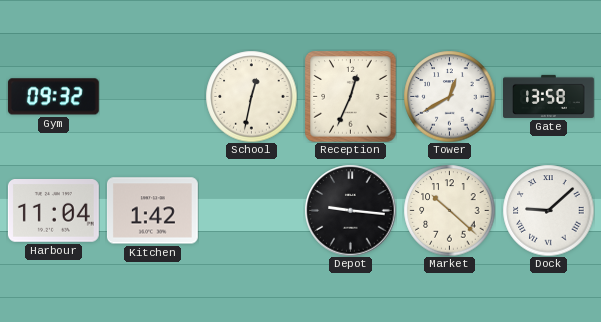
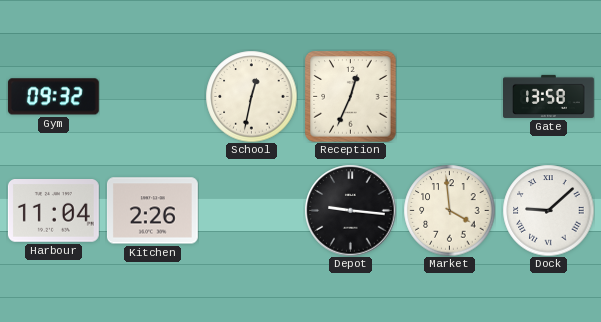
Tower: 12:40 -> none (449, 96)
Kitchen: 1:42 -> 2:26 (152, 211)
Market: 10:22 -> 3:59 (449, 210)
